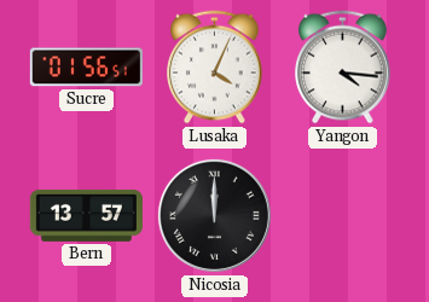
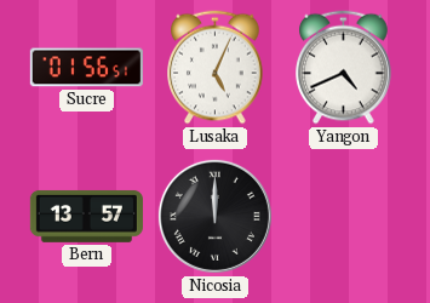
Lusaka: 4:04 -> 5:04 (216, 68)
Yangon: 4:16 -> 4:41 (344, 68)
